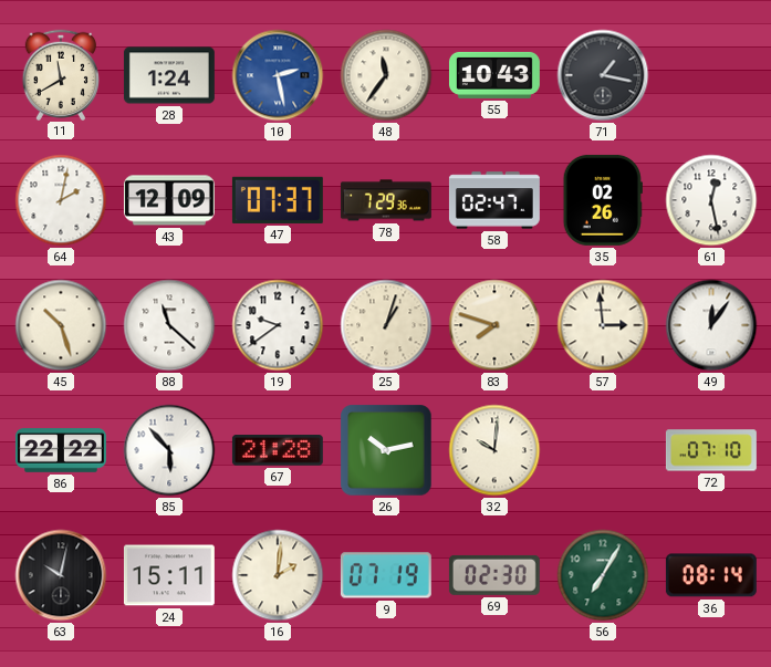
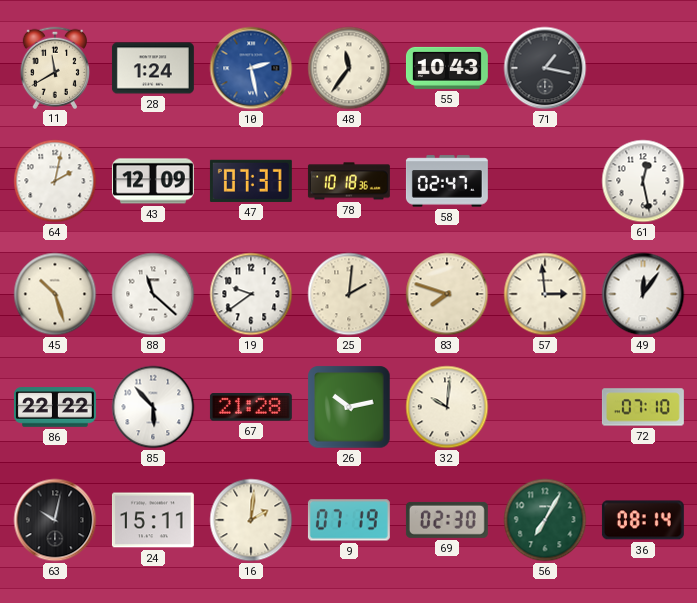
78: 7:29 -> 10:18 (349, 181)
35: 02:26 -> none (603, 200)
25: 1:03 -> 2:01 (349, 294)
